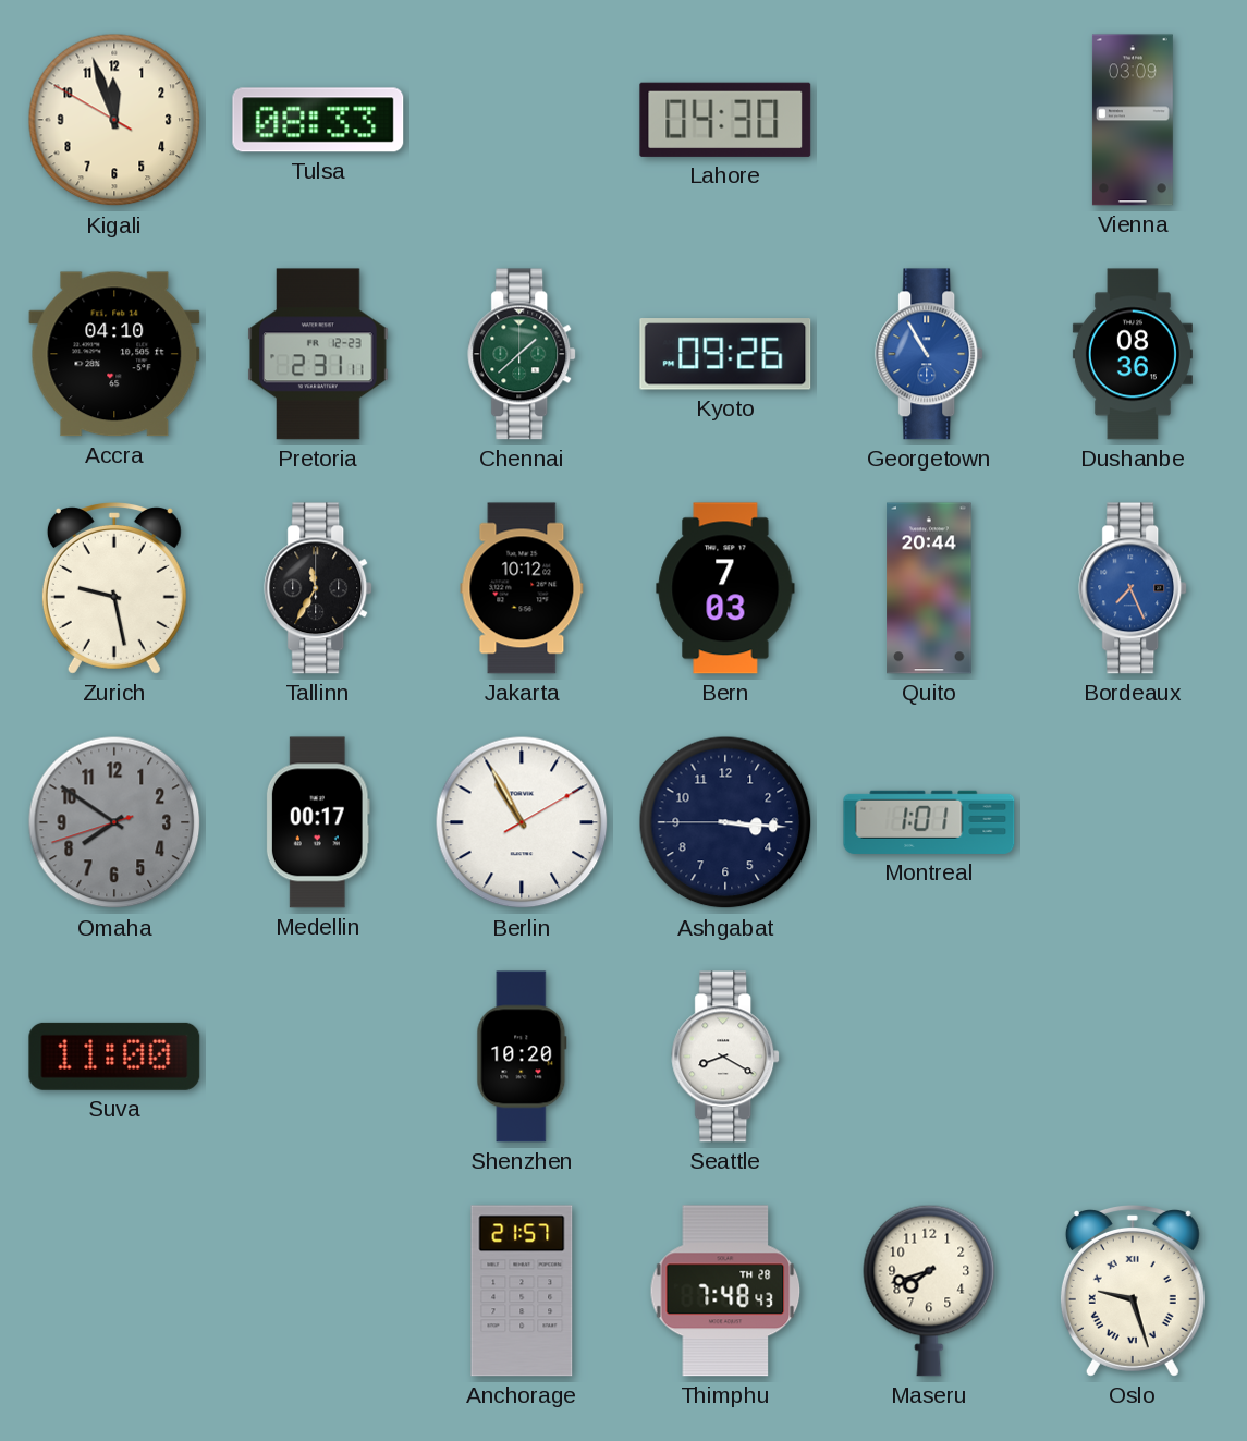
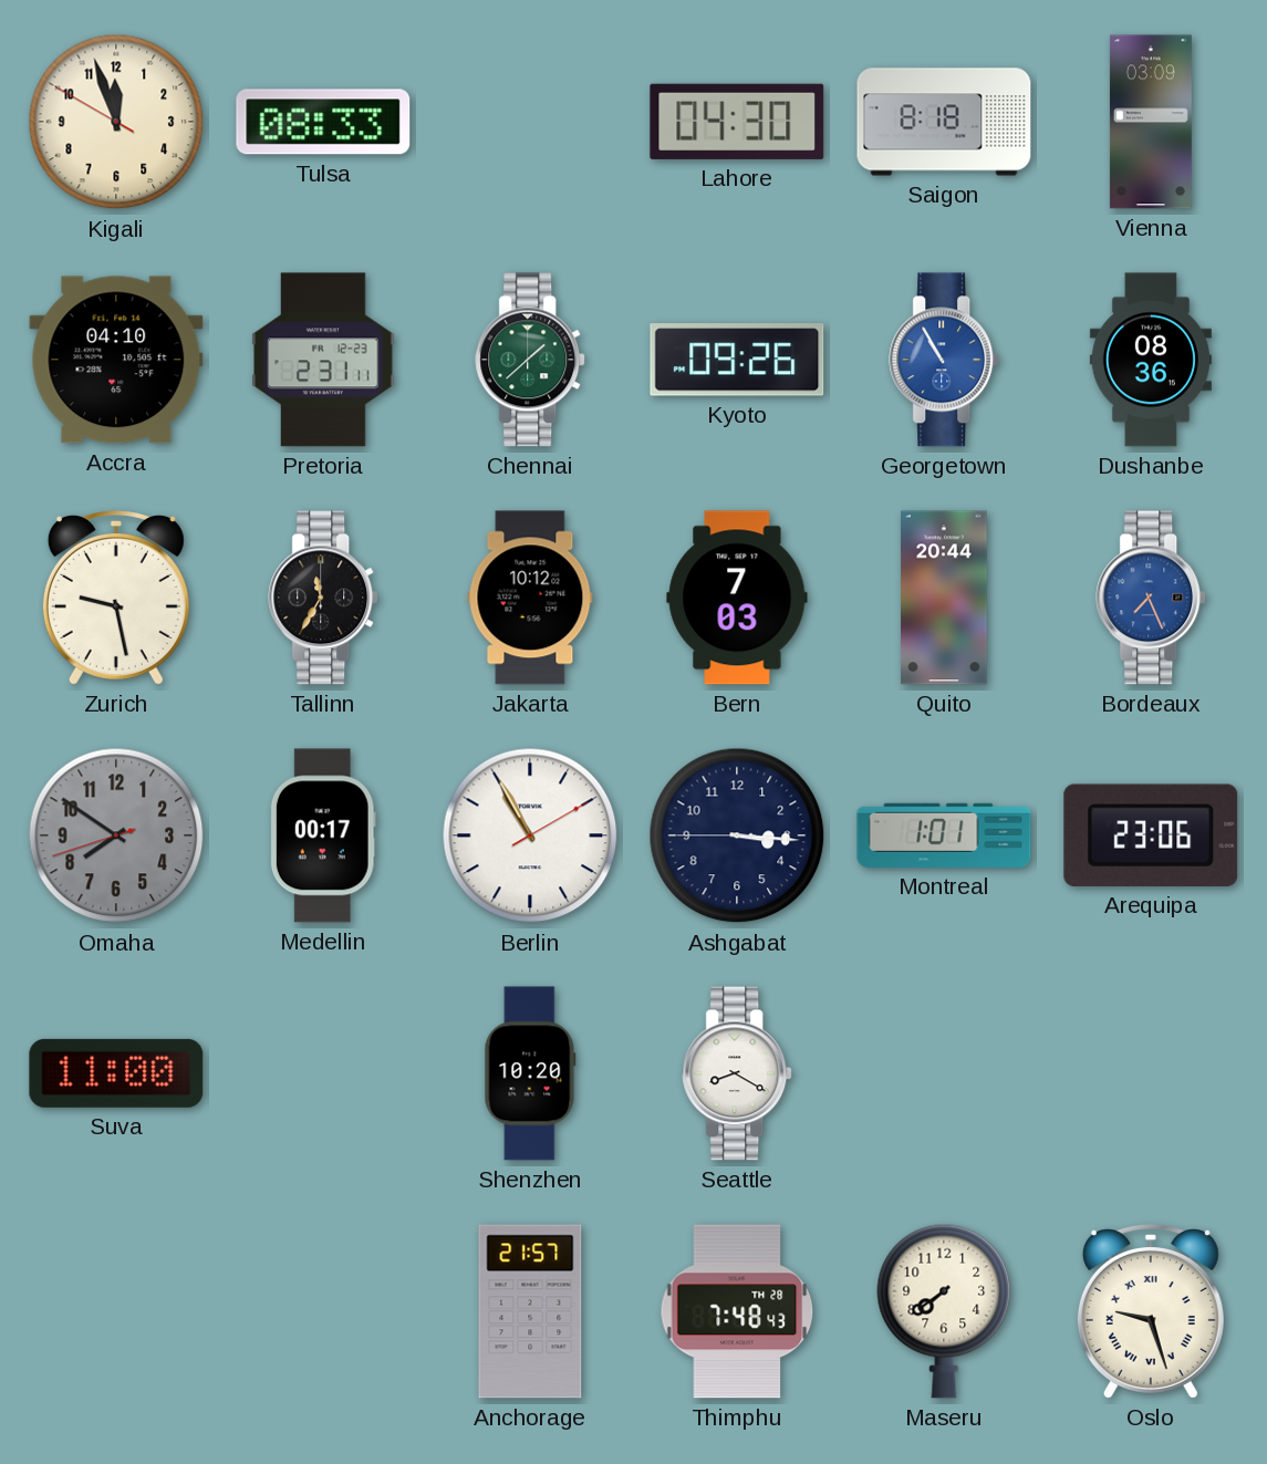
Saigon: none -> 8:18 (944, 122)
Arequipa: none -> 23:06 (1151, 835)
Maseru: 7:42 -> 7:39 (944, 1311)
